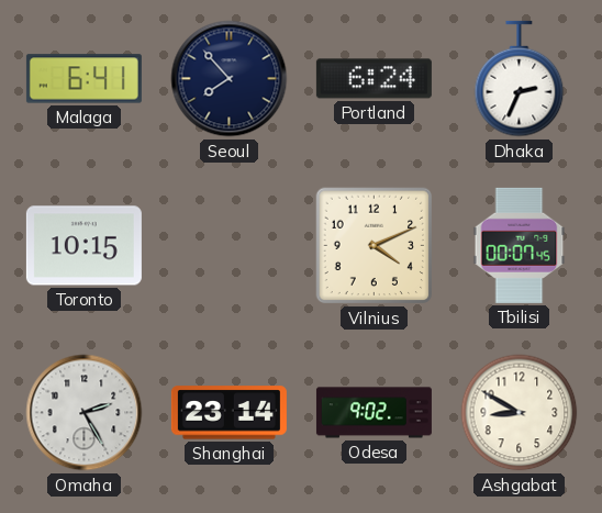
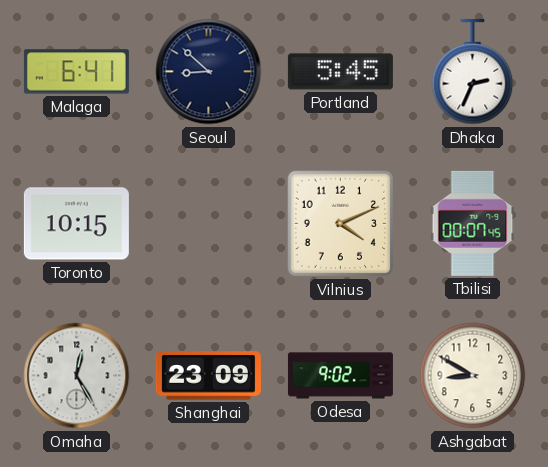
Seoul: 7:53 -> 8:52 (209, 72)
Portland: 6:24 -> 5:45 (340, 72)
Omaha: 2:25 -> 12:25 (77, 376)
Shanghai: 23:14 -> 23:09 (208, 376)
